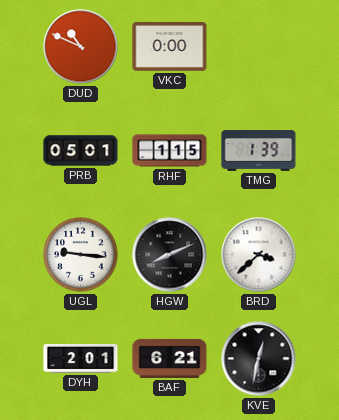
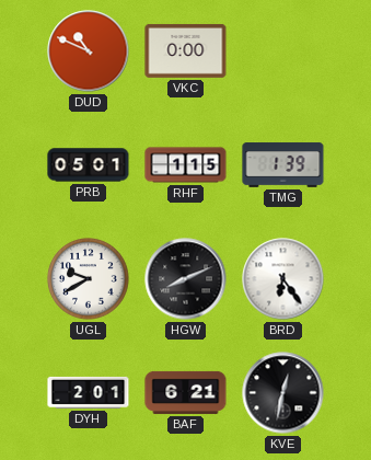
UGL: 9:16 -> 9:40 (89, 279)
BRD: 3:38 -> 6:24 (283, 279)
